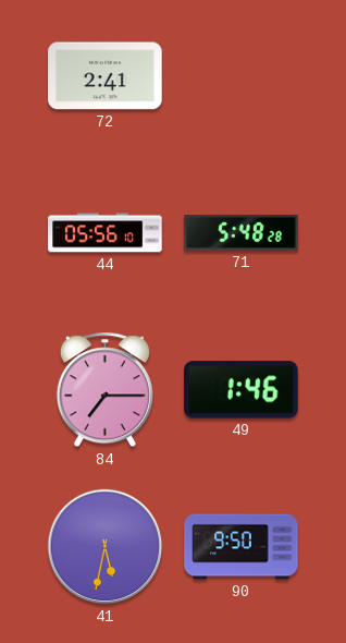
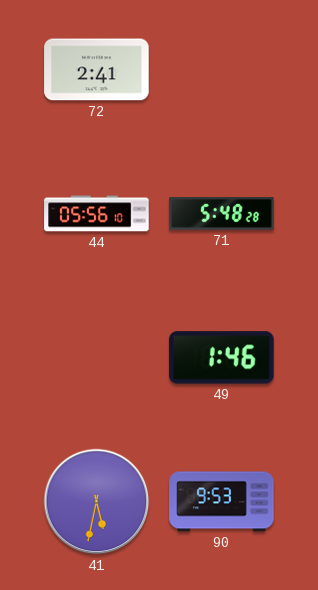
84: 7:15 -> none (104, 390)
90: 9:50 -> 9:53 (222, 502)
